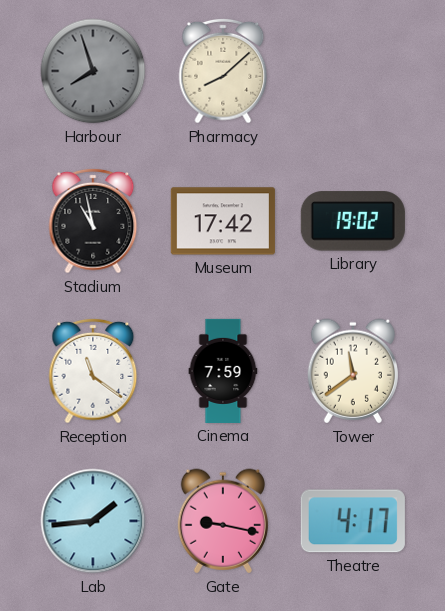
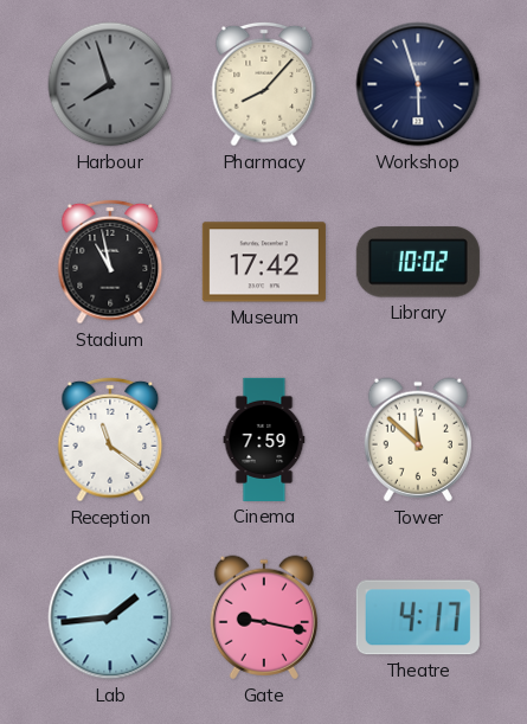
Pharmacy: 8:08 -> 8:07 (264, 84)
Workshop: none -> 5:57 (418, 84)
Library: 19:02 -> 10:02 (418, 262)
Tower: 11:39 -> 11:52 (418, 440)
